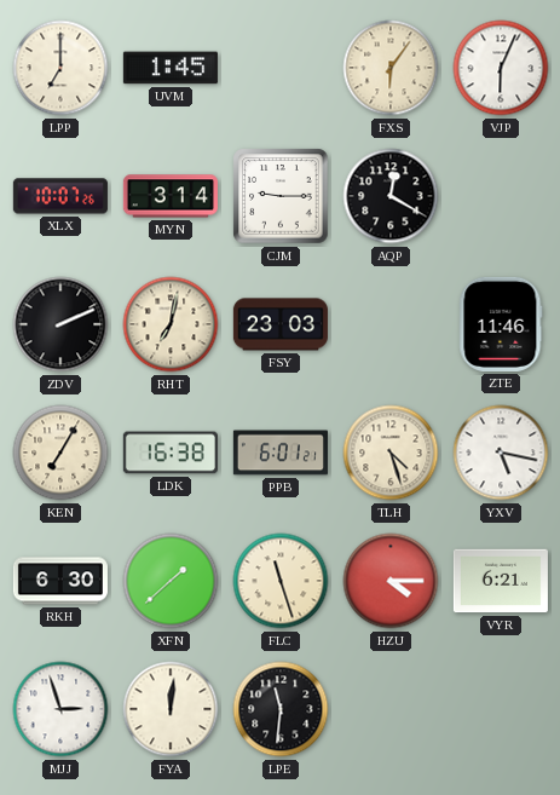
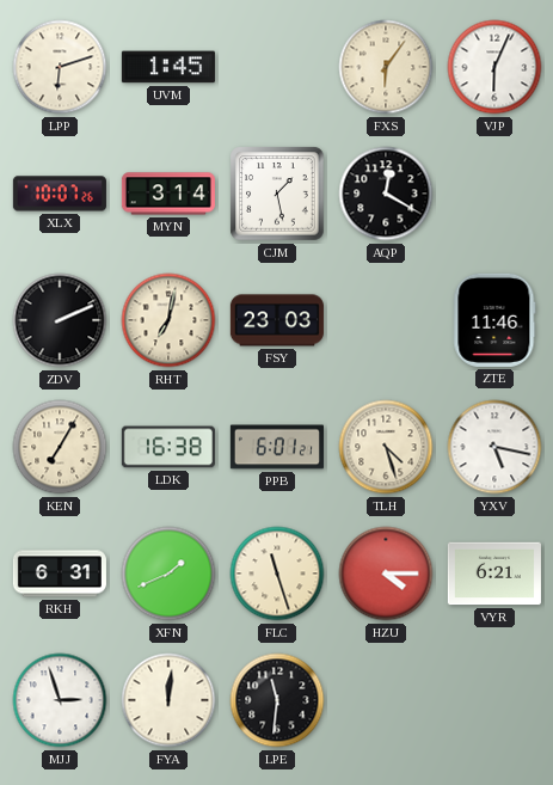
LPP: 7:00 -> 6:12 (60, 67)
CJM: 9:15 -> 1:28 (277, 194)
RKH: 6:30 -> 6:31 (60, 574)
XFN: 1:38 -> 1:41 (168, 574)
